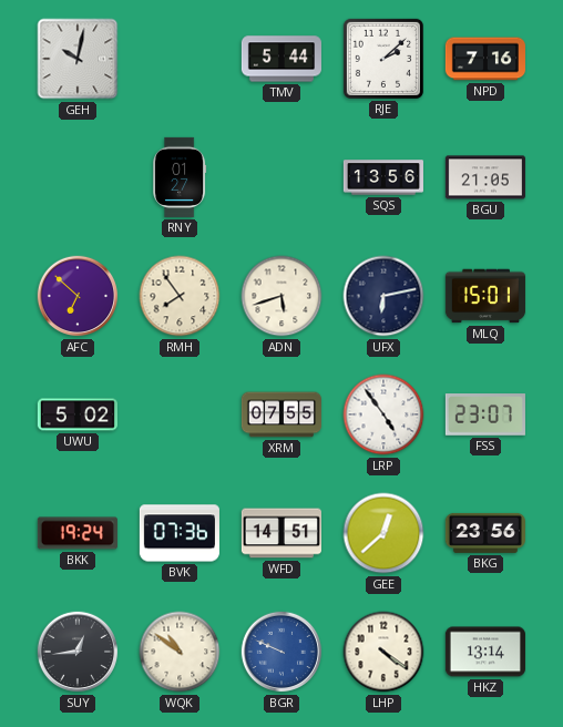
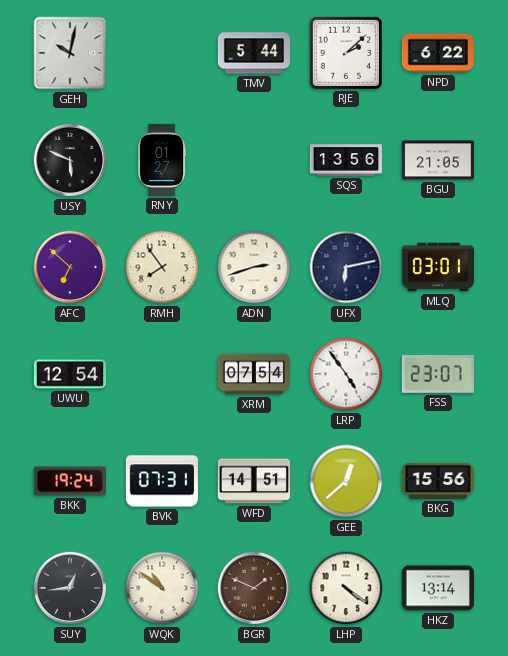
NPD: 7:16 -> 6:22 (438, 53)
USY: none -> 5:49 (70, 160)
ADN: 5:42 -> 2:42 (254, 267)
MLQ: 15:01 -> 03:01 (438, 267)
UWU: 5:02 -> 12:54 (70, 374)
XRM: 07:55 -> 07:54 (254, 374)
BVK: 07:36 -> 07:31 (162, 481)
BKG: 23:56 -> 15:56 (438, 481)
BGR: 9:49 -> 1:49 (254, 588)
BGR dial: blue -> brown (254, 588)
